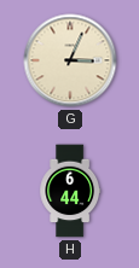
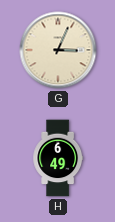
H: 6:44 -> 6:49 (57, 158)
